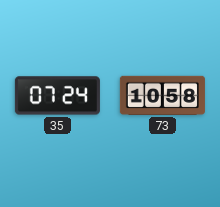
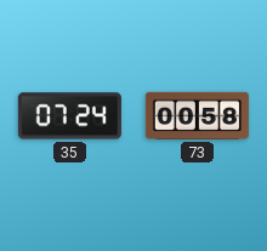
73: 10:58 -> 00:58 (197, 115)
